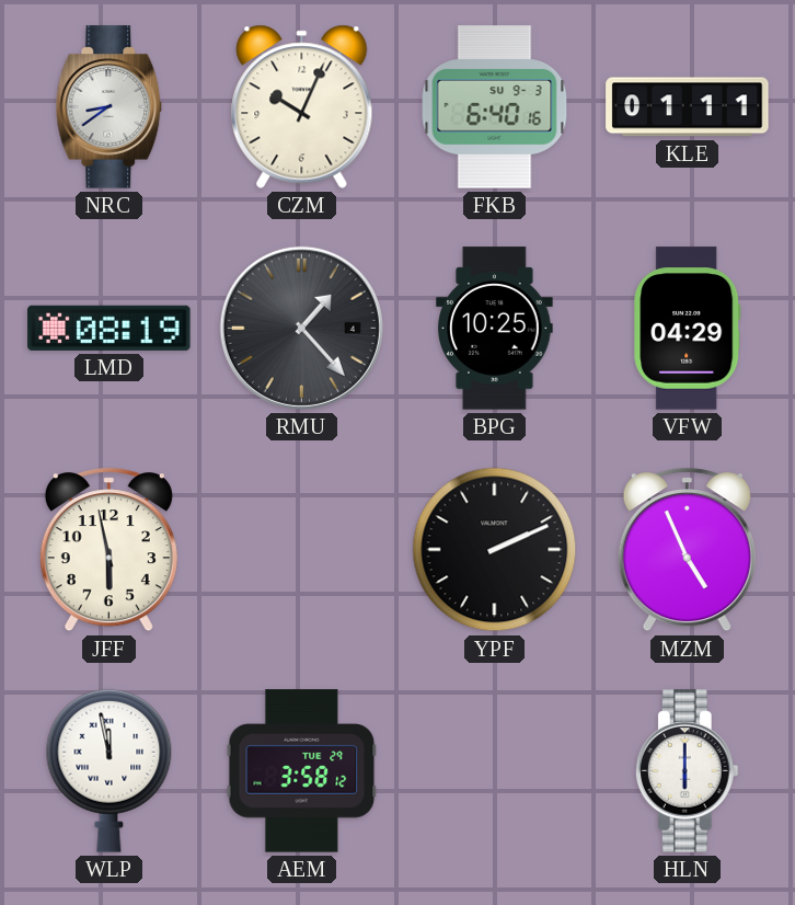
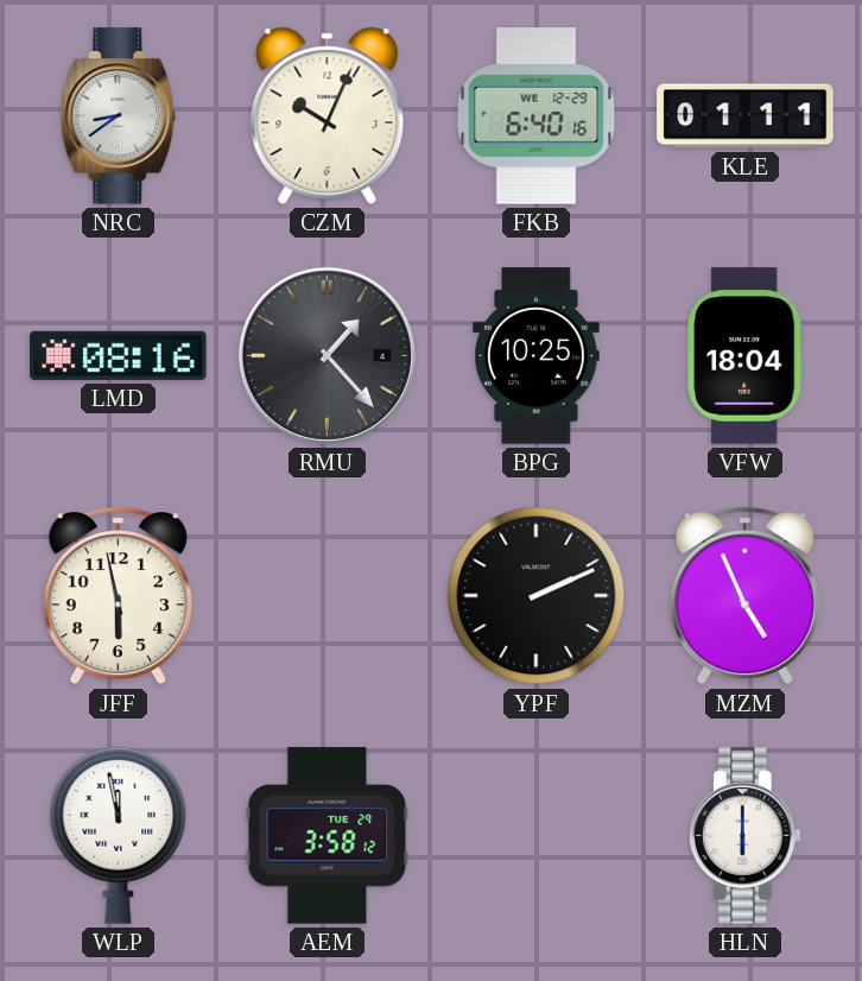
FKB date: SU 9-3 -> WE 12-29 (537, 116)
LMD: 08:19 -> 08:16 (119, 355)
VFW: 04:29 -> 18:04 (746, 356)
